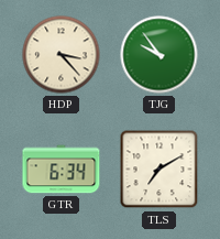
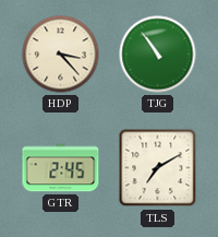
TJG: 9:54 -> 10:54 (158, 55)
GTR: 6:34 -> 2:45 (61, 168)
